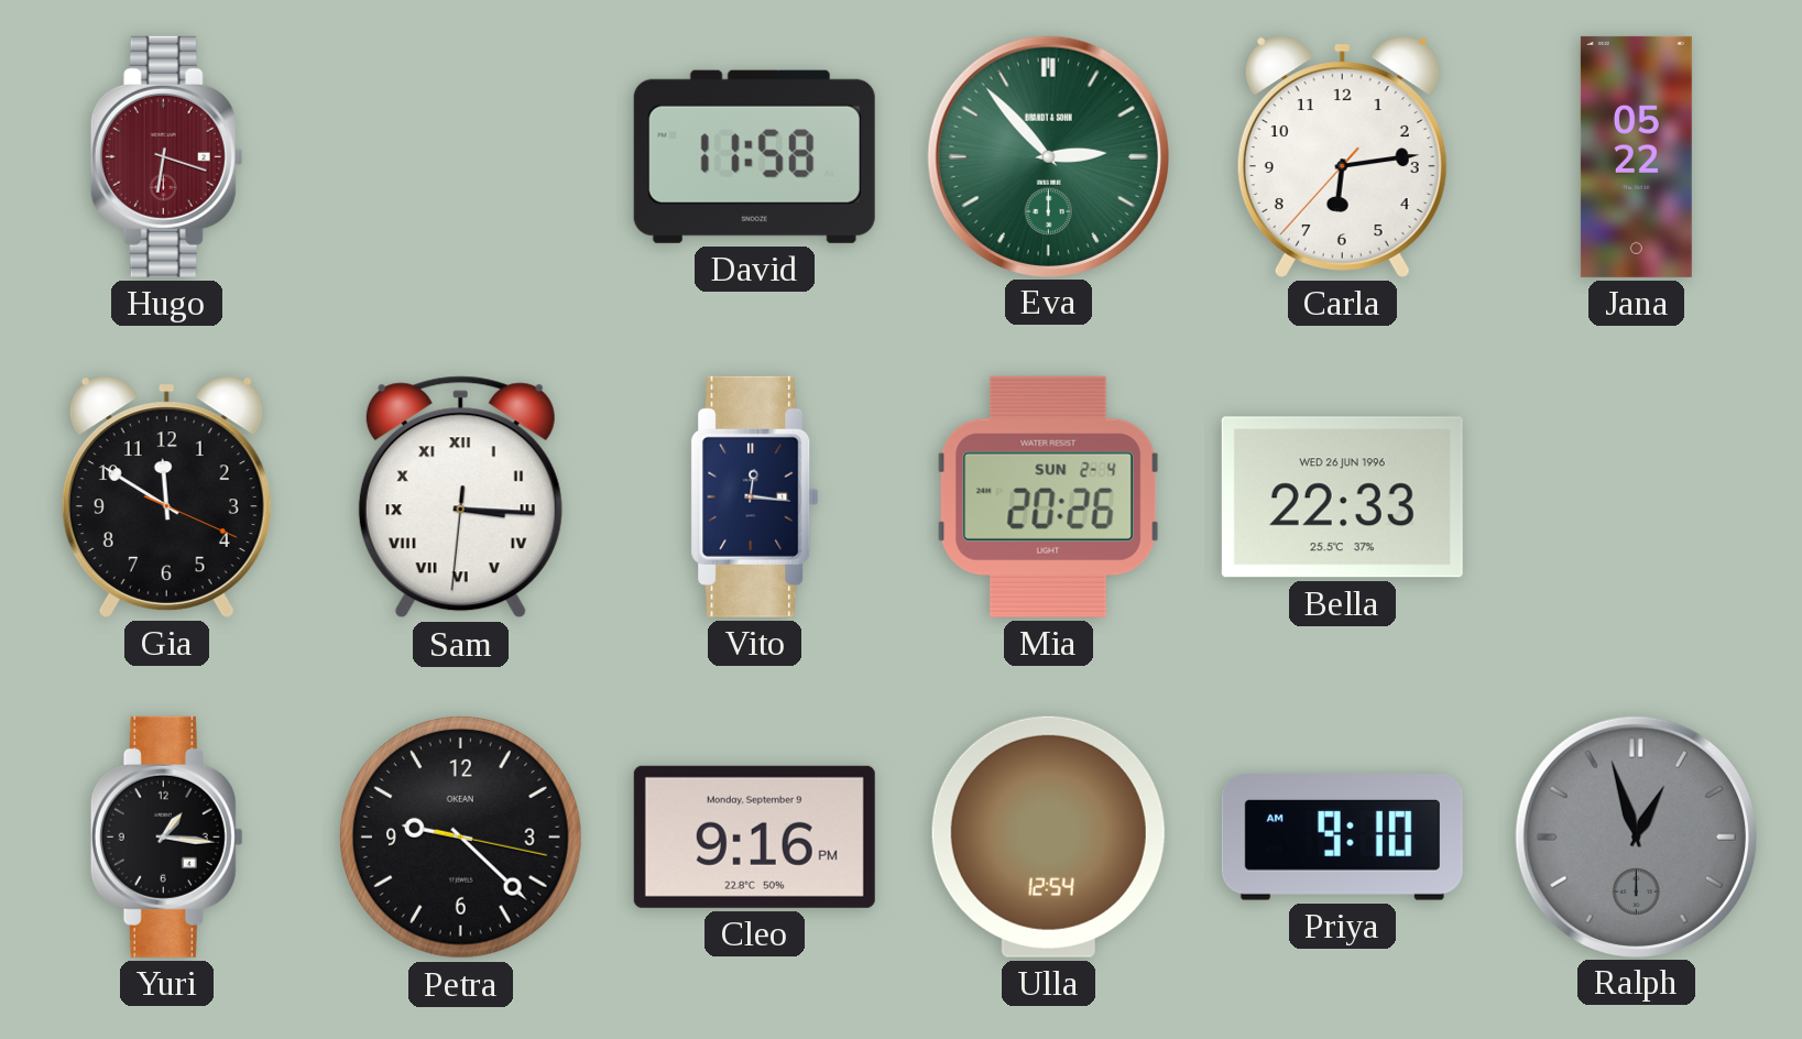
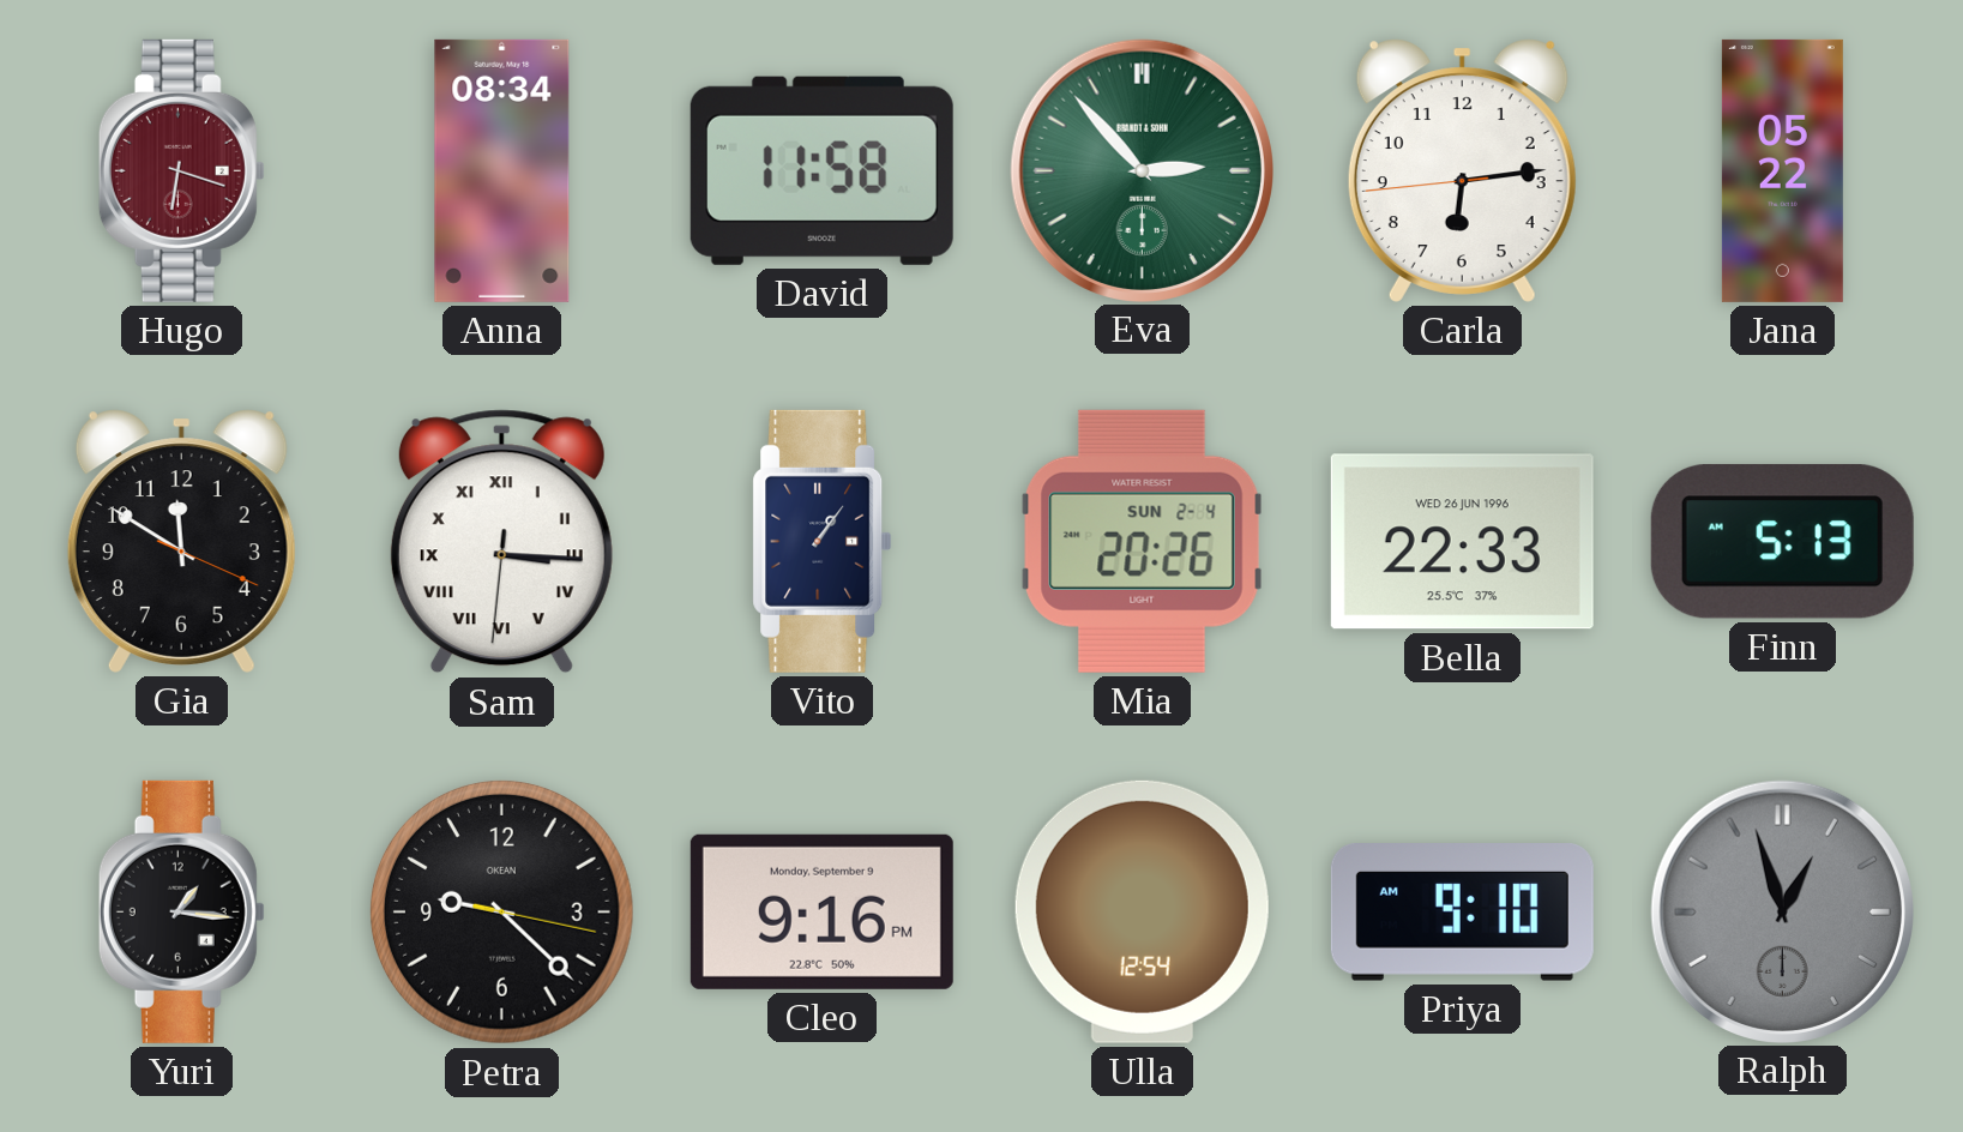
Anna: none -> 08:34 (502, 170)
Carla: 6:13:37 -> 6:13:44 (1462, 170)
Vito: 12:16 -> 1:06 (823, 541)
Finn: none -> 5:13 (1782, 541)
